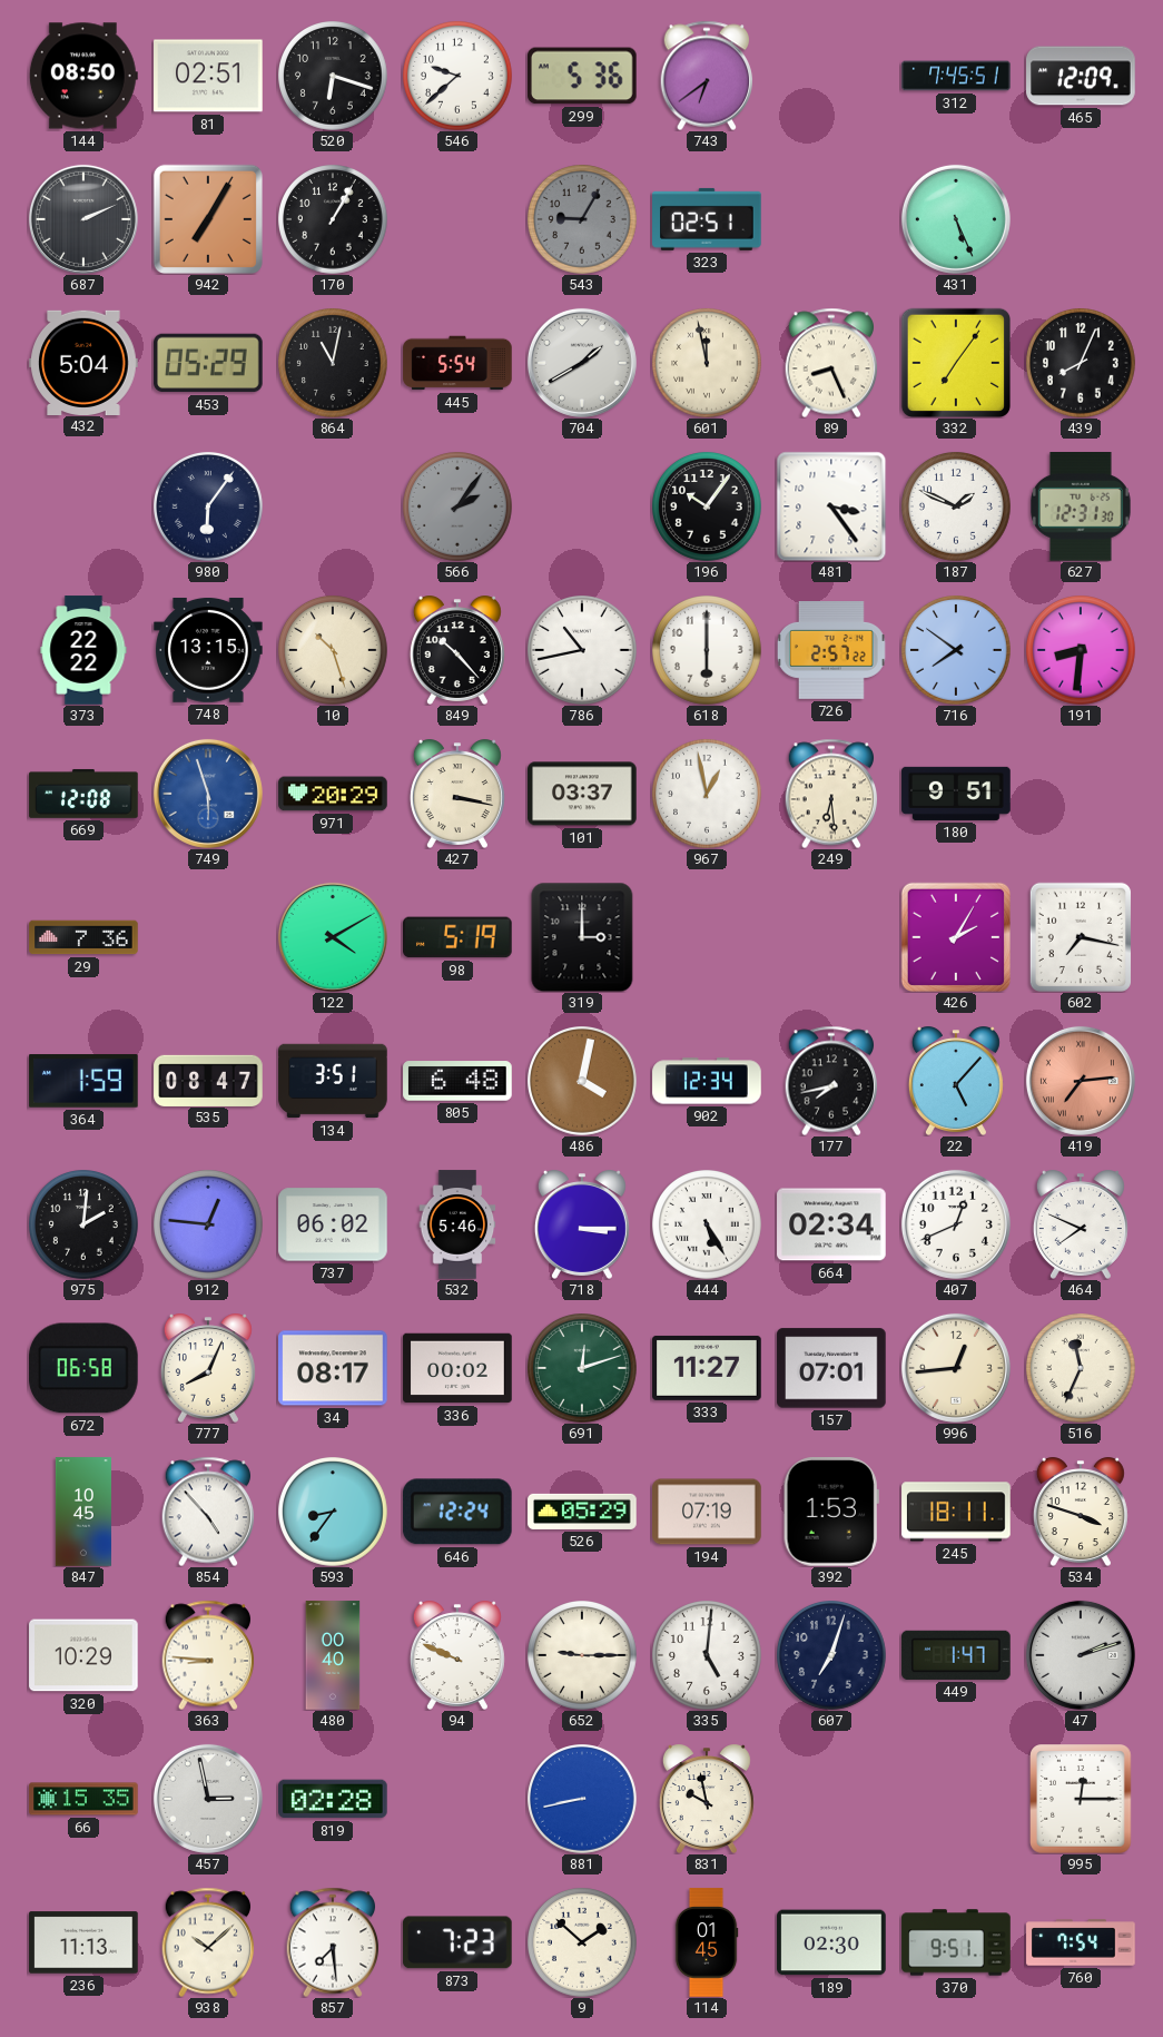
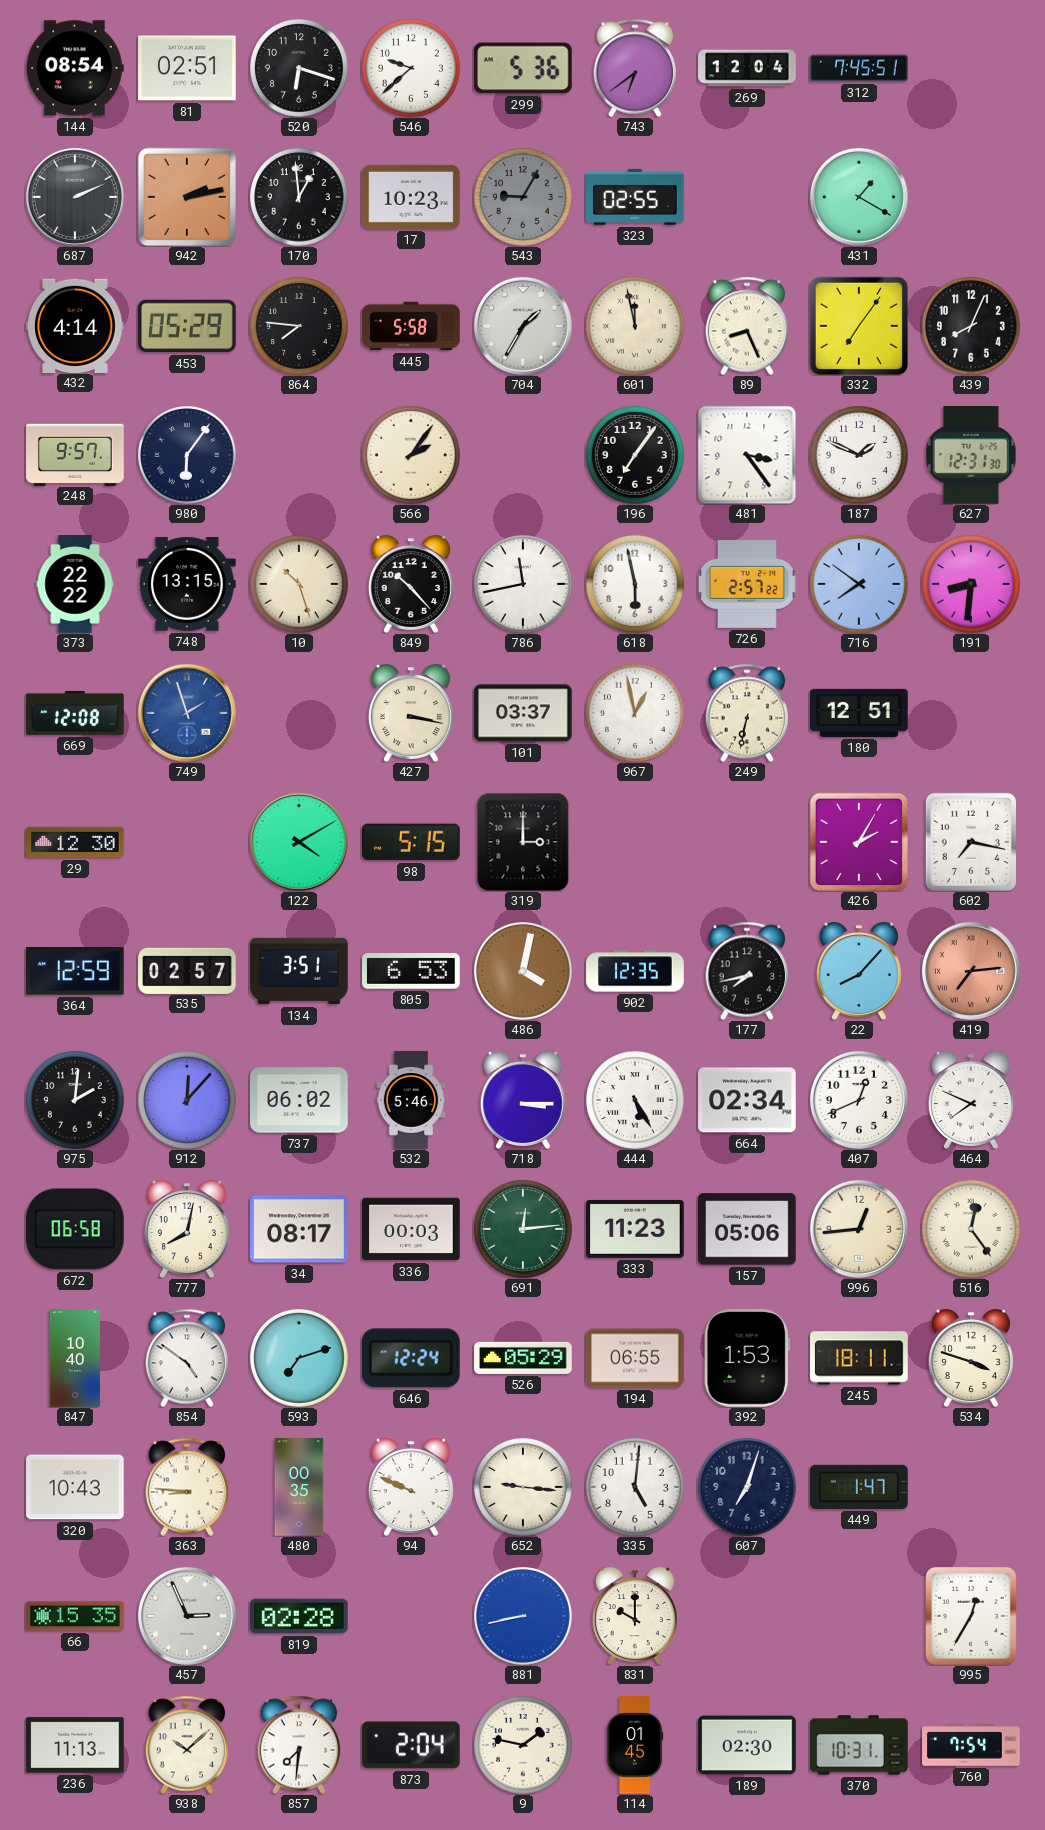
144: 08:50 -> 08:54 (75, 68)
269: none -> 12:04 (747, 68)
465: 12:09 -> none (1081, 76)
942: 7:05 -> 2:13 (186, 196)
170: 1:05 -> 12:59 (300, 198)
17: none -> 10:23 (411, 197)
323: 02:51 -> 02:55 (635, 197)
431: 5:26 -> 1:20 (859, 197)
432: 5:04 -> 4:14 (75, 325)
864: 11:02 -> 7:46 (300, 327)
445: 5:54 -> 5:58 (411, 326)
704: 1:40 -> 1:35 (523, 326)
248: none -> 9:57 (75, 454)
566 dial: grey -> cream (412, 456)
196: 10:06 -> 7:06 (636, 456)
786: 10:43 -> 11:43 (524, 585)
618: 6:00 -> 5:58 (636, 585)
749: 5:57 -> 1:57 (187, 713)
971: 20:29 -> none (333, 794)
249: 6:29 -> 6:32 (747, 713)
180: 9:51 -> 12:51 (859, 713)
29: 7:36 -> 12:30 (75, 842)
98: 5:19 -> 5:15 (412, 842)
364: 1:59 -> 12:59 (75, 971)
535: 08:47 -> 02:57 (187, 970)
805: 6:48 -> 6:53 (411, 971)
902: 12:34 -> 12:35 (635, 971)
22: 5:07 -> 8:07 (859, 971)
912: 12:46 -> 12:07 (188, 1101)
777: 8:04 -> 8:02 (187, 1229)
336: 00:02 -> 00:03 (411, 1229)
691: 12:12 -> 12:14 (524, 1230)
333: 11:27 -> 11:23 (635, 1229)
157: 07:01 -> 05:06 (747, 1229)
516: 11:34 -> 12:24 (972, 1230)
847: 10:45 -> 10:40 (75, 1358)
854: 4:53 -> 4:51 (187, 1358)
593: 8:36 -> 7:12 (300, 1359)
194: 07:19 -> 06:55 (635, 1358)
320: 10:29 -> 10:43 (75, 1487)
480: 00:40 -> 00:35 (299, 1487)
652: 9:15 -> 9:16 (524, 1488)
47: 2:12 -> none (1081, 1655)
457: 2:58 -> 2:56 (187, 1616)
831: 9:58 -> 10:00 (635, 1616)
995: 12:15 -> 12:35 (972, 1616)
857: 7:29 -> 7:31 (299, 1745)
873: 7:23 -> 2:04 (411, 1745)
9: 1:52 -> 1:47 (524, 1746)
370: 9:51 -> 10:31 (859, 1745)
